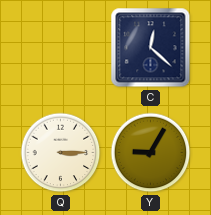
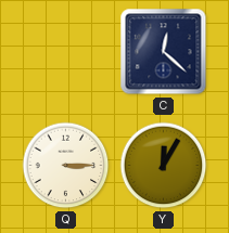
Y: 9:05 -> 12:05 (164, 166)
